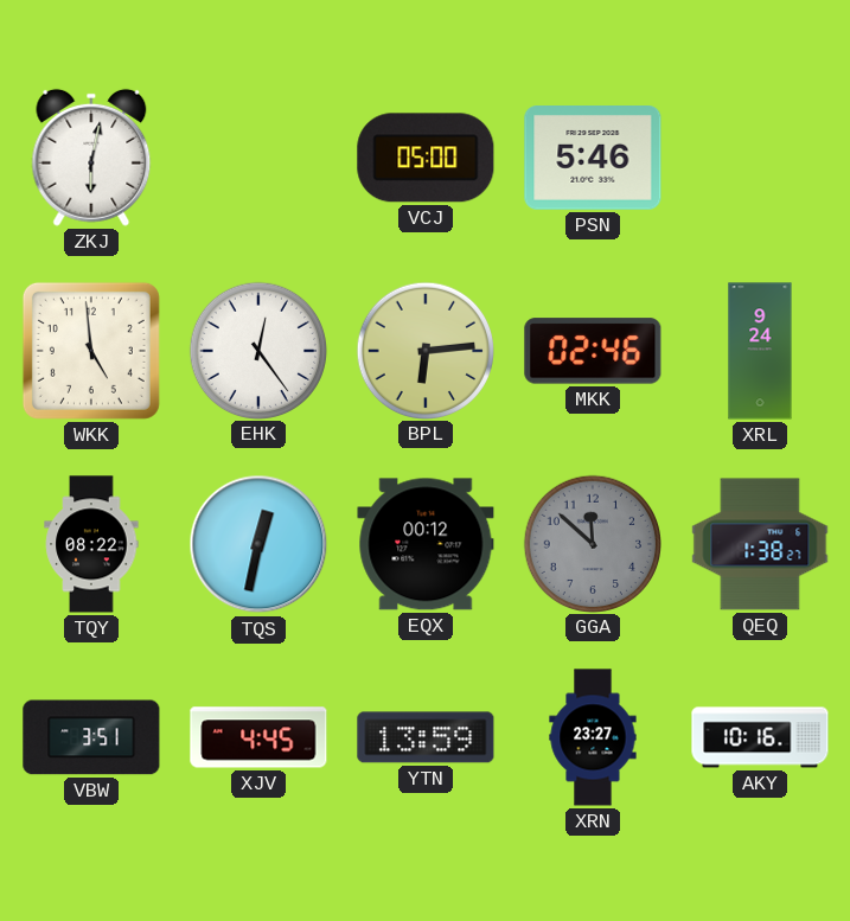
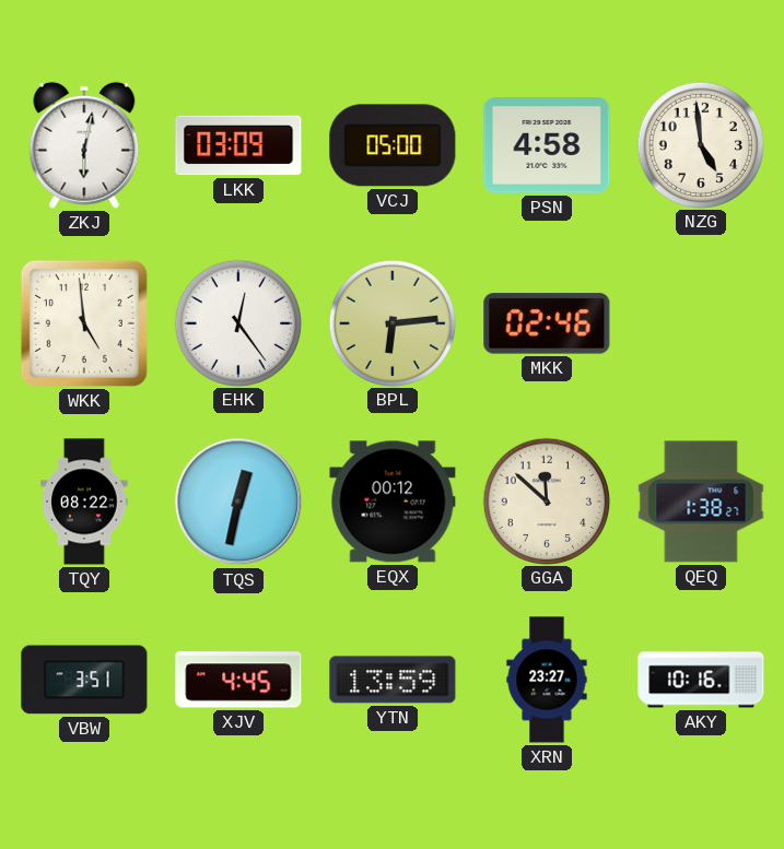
LKK: none -> 03:09 (238, 145)
PSN: 5:46 -> 4:58 (547, 146)
NZG: none -> 4:59 (700, 144)
XRL: 9:24 -> none (760, 351)
GGA dial: grey -> cream (546, 500)
